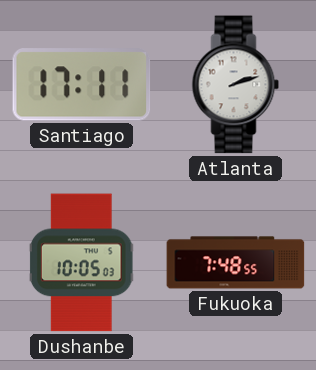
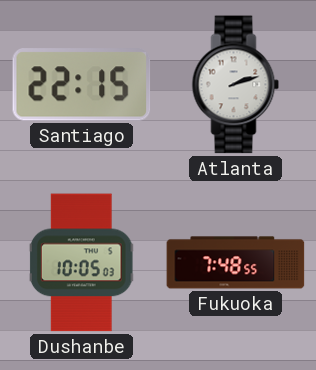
Santiago: 17:11 -> 22:15 (82, 85)
